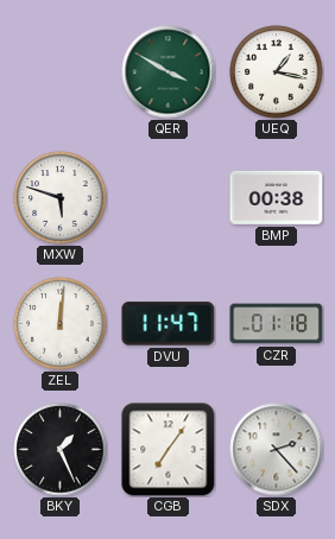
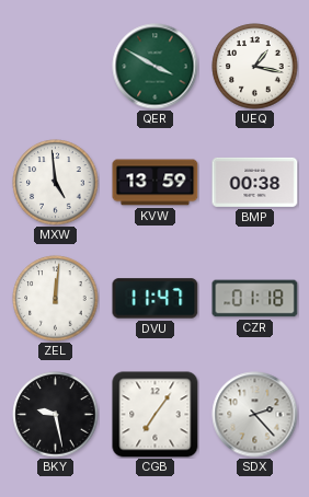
MXW: 5:48 -> 4:59 (56, 183)
KVW: none -> 13:59 (156, 183)
BKY: 1:26 -> 9:28 (56, 415)
